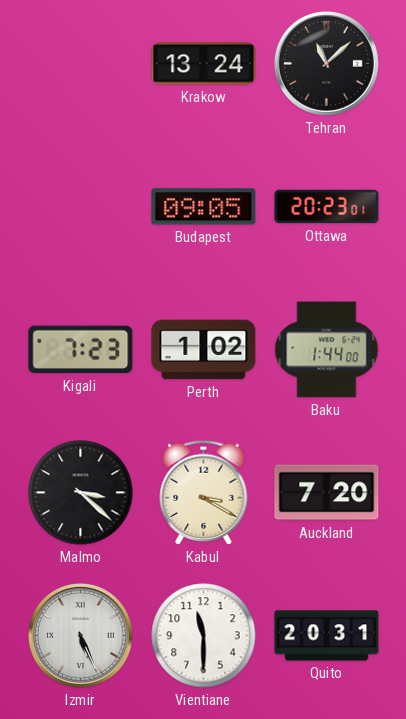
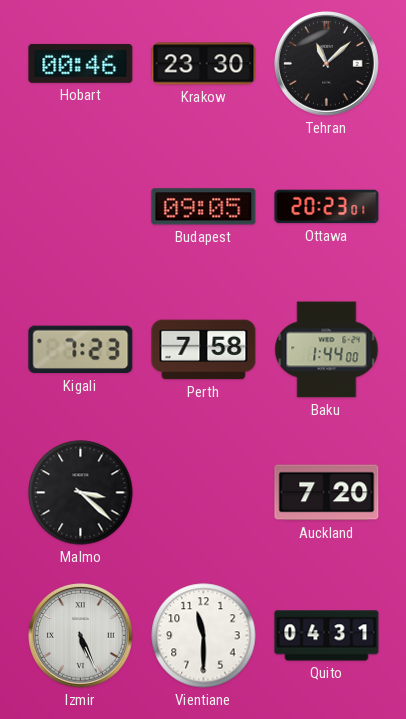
Hobart: none -> 00:46 (81, 63)
Krakow: 13:24 -> 23:30 (204, 64)
Perth: 1:02 -> 7:58 (204, 350)
Kabul: 3:20 -> none (204, 492)
Quito: 20:31 -> 04:31 (327, 636)
